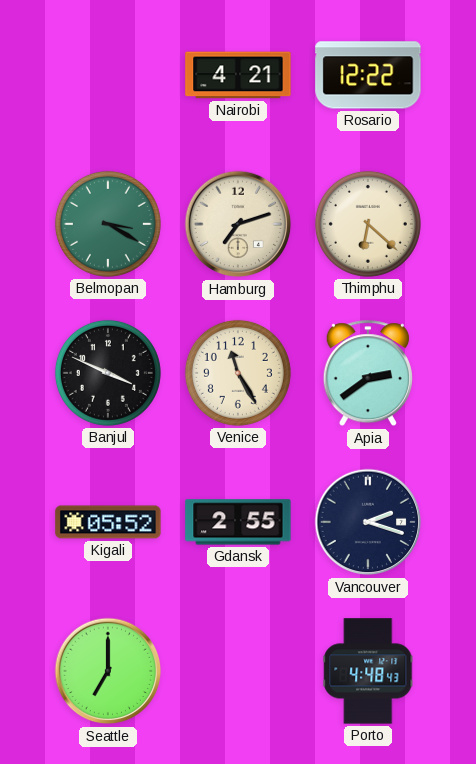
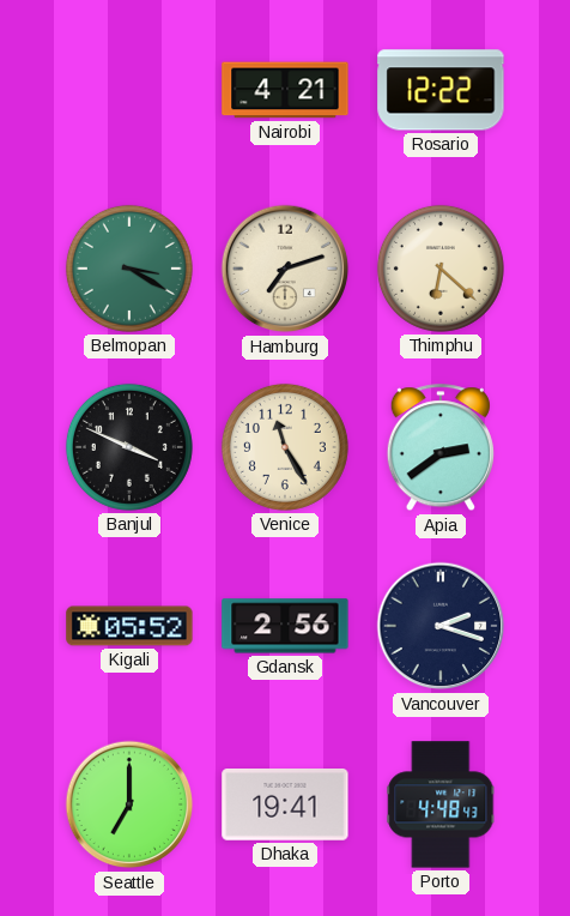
Gdansk: 2:55 -> 2:56 (285, 626)
Dhaka: none -> 19:41 (285, 804)
